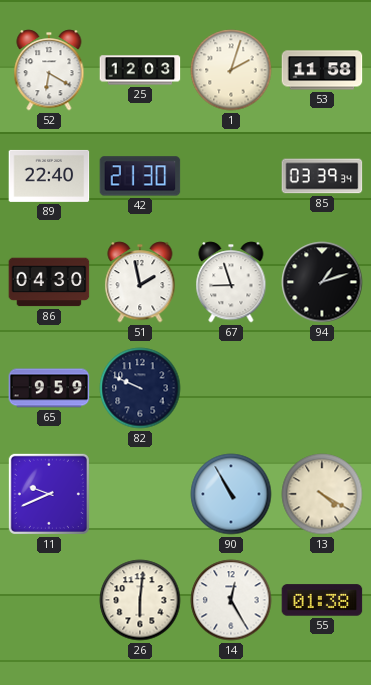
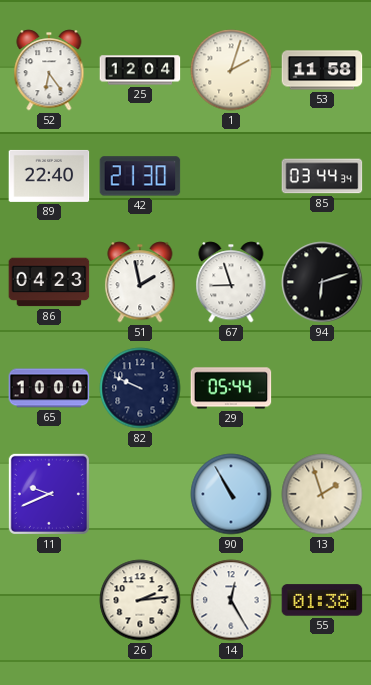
52: 6:20 -> 6:24 (49, 70)
25: 12:03 -> 12:04 (140, 70)
85: 03:39 -> 03:44 (322, 176)
86: 04:30 -> 04:23 (49, 282)
94: 1:12 -> 6:12 (322, 282)
65: 9:59 -> 10:00 (49, 388)
29: none -> 05:44 (231, 388)
13: 4:20 -> 1:57 (322, 494)
26: 6:01 -> 2:14 (140, 600)
